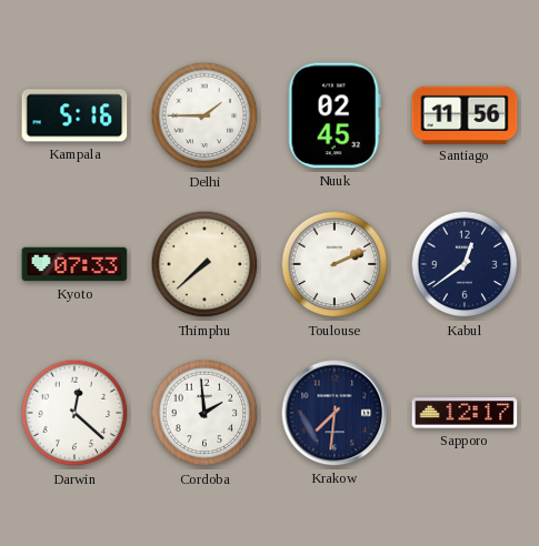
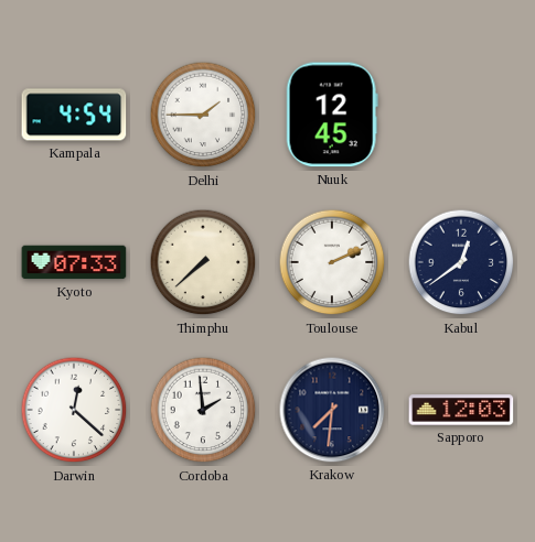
Kampala: 5:16 -> 4:54 (74, 115)
Nuuk: 02:45 -> 12:45 (332, 115)
Santiago: 11:56 -> none (465, 114)
Sapporo: 12:17 -> 12:03 (461, 410)
